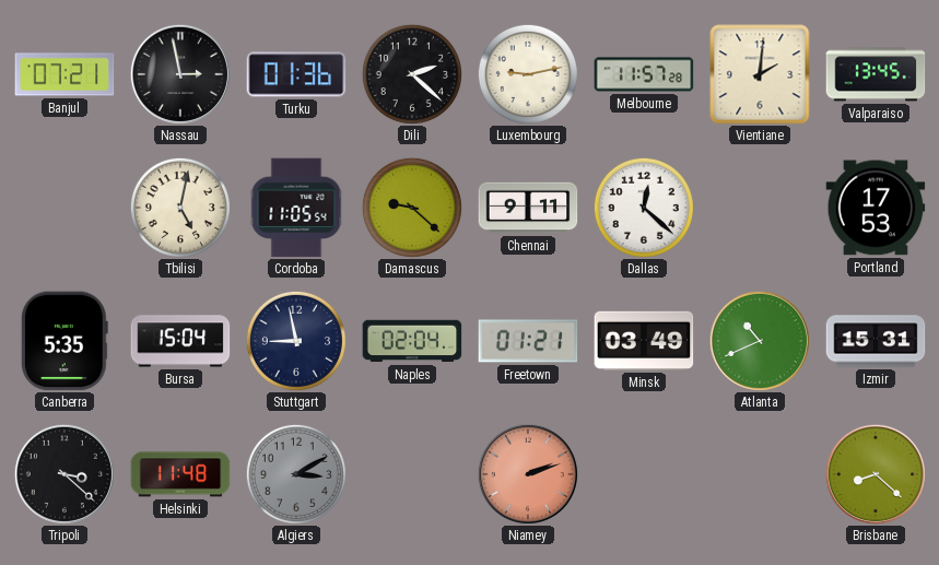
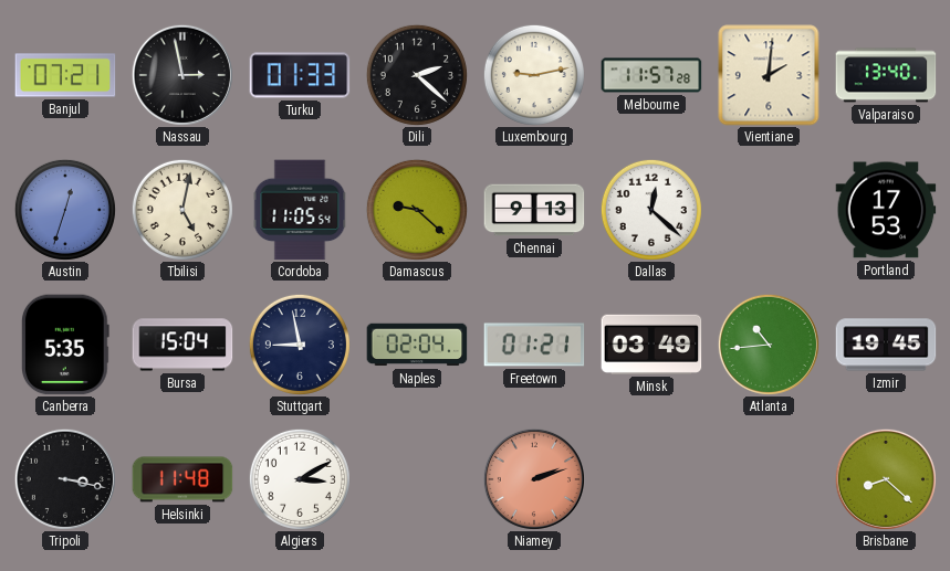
Turku: 01:36 -> 01:33 (300, 75)
Valparaiso: 13:45 -> 13:40 (886, 75)
Austin: none -> 12:33 (65, 210)
Chennai: 9:11 -> 9:13 (534, 210)
Atlanta: 10:41 -> 10:44 (769, 345)
Izmir: 15:31 -> 19:45 (886, 345)
Tripoli: 3:22 -> 3:17 (65, 479)
Algiers dial: grey -> white (300, 479)
